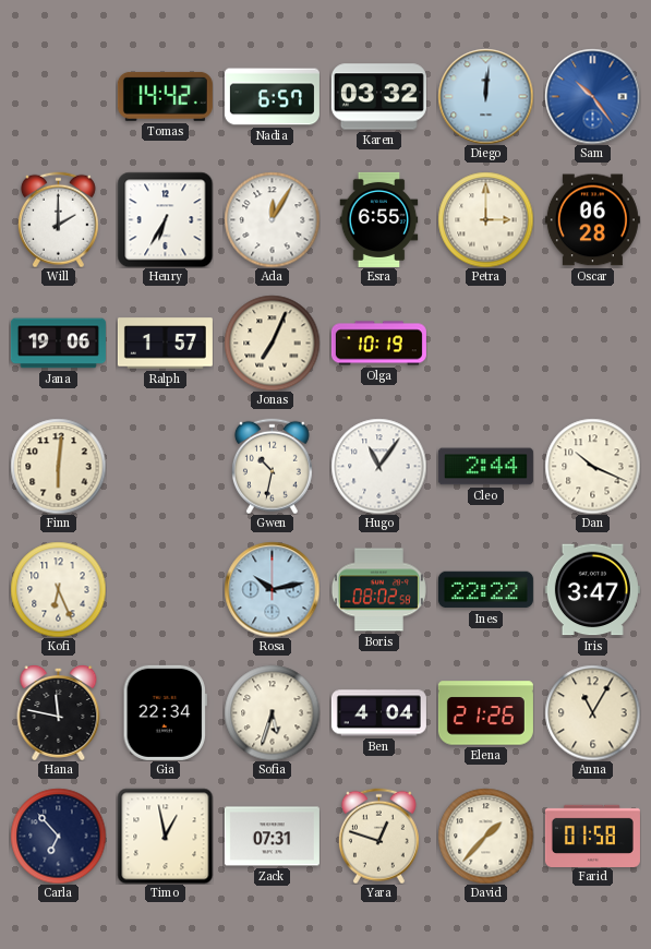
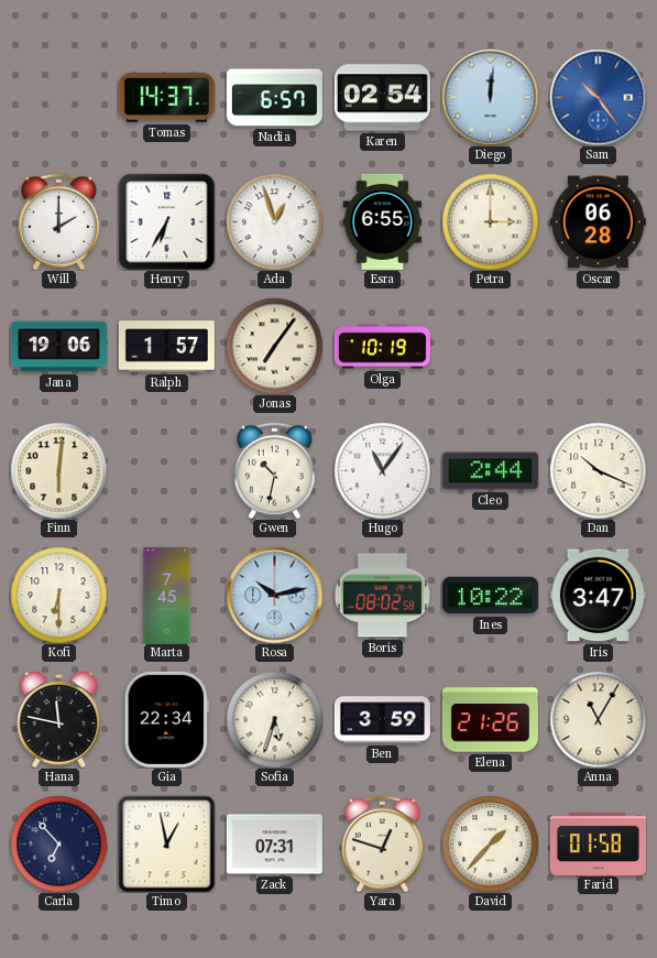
Tomas: 14:42 -> 14:37 (166, 97)
Karen: 03:32 -> 02:54 (382, 98)
Ada: 12:05 -> 12:57 (274, 221)
Jonas: 7:04 -> 7:06 (274, 346)
Kofi: 6:26 -> 6:30 (58, 595)
Marta: none -> 7:45 (167, 595)
Ines: 22:22 -> 10:22 (490, 596)
Ben: 4:04 -> 3:59 (382, 720)
